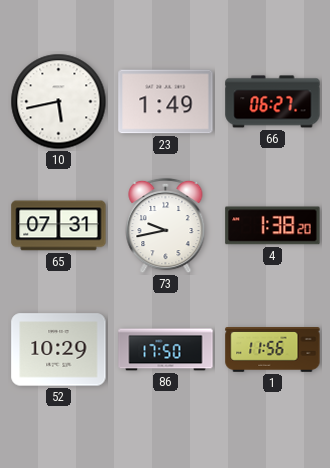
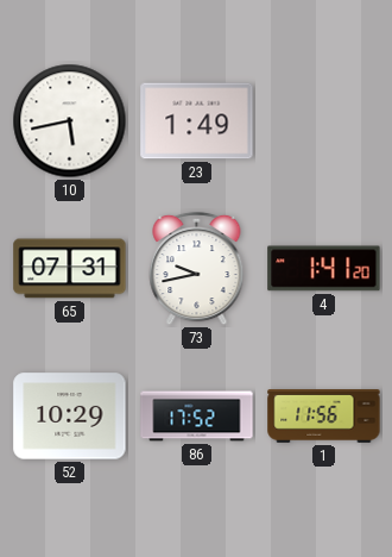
66: 06:27 -> none (273, 102)
4: 1:38 -> 1:41 (324, 269)
86: 17:50 -> 17:52 (197, 417)
